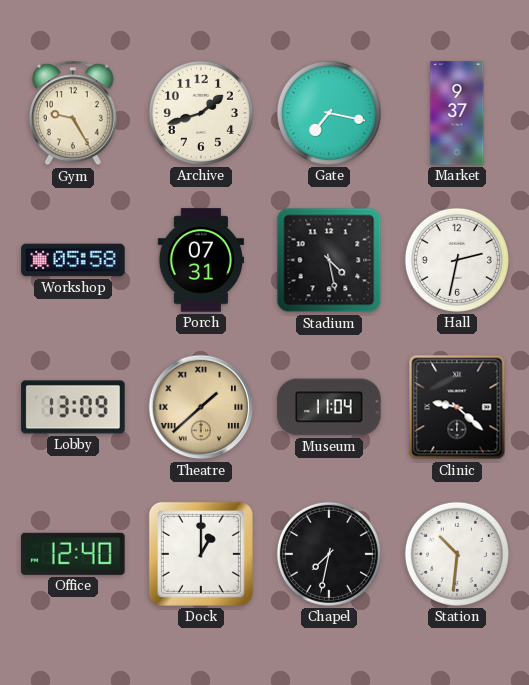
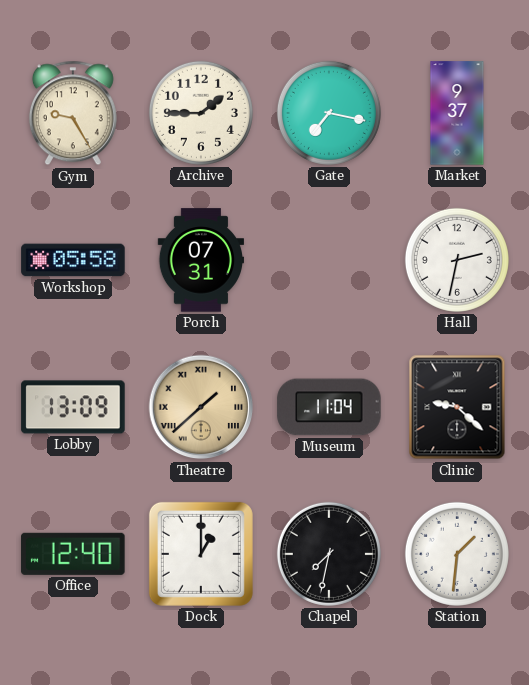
Archive: 1:42 -> 1:45 (201, 113)
Stadium: 4:28 -> none (329, 260)
Station: 10:31 -> 1:31 (457, 554)
